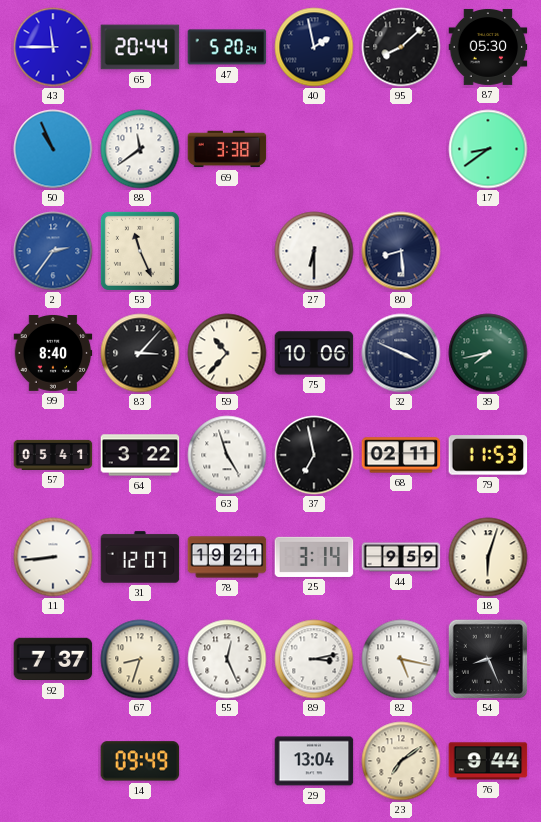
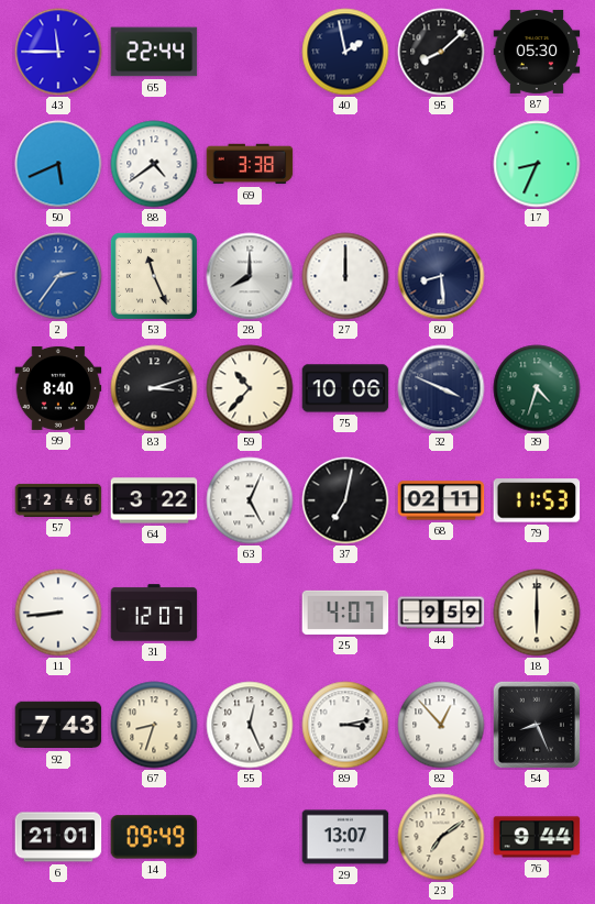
65: 20:44 -> 22:44 (154, 52)
47: 5:20 -> none (227, 47)
50: 10:56 -> 5:41 (58, 164)
88: 11:39 -> 4:39 (154, 164)
17: 8:39 -> 8:34 (537, 164)
28: none -> 8:00 (250, 276)
27: 6:30 -> 12:00 (345, 276)
83: 3:07 -> 3:12 (154, 388)
39: 7:43 -> 4:33 (537, 388)
57: 05:41 -> 12:46 (58, 500)
63: 4:57 -> 5:04 (250, 500)
37: 6:58 -> 7:02 (345, 500)
78: 19:21 -> none (227, 557)
25: 3:14 -> 4:07 (345, 613)
18: 6:03 -> 6:00 (537, 613)
92: 7:37 -> 7:43 (58, 725)
82: 5:17 -> 12:53 (441, 725)
6: none -> 21:01 (58, 837)
29: 13:04 -> 13:07 (345, 837)
